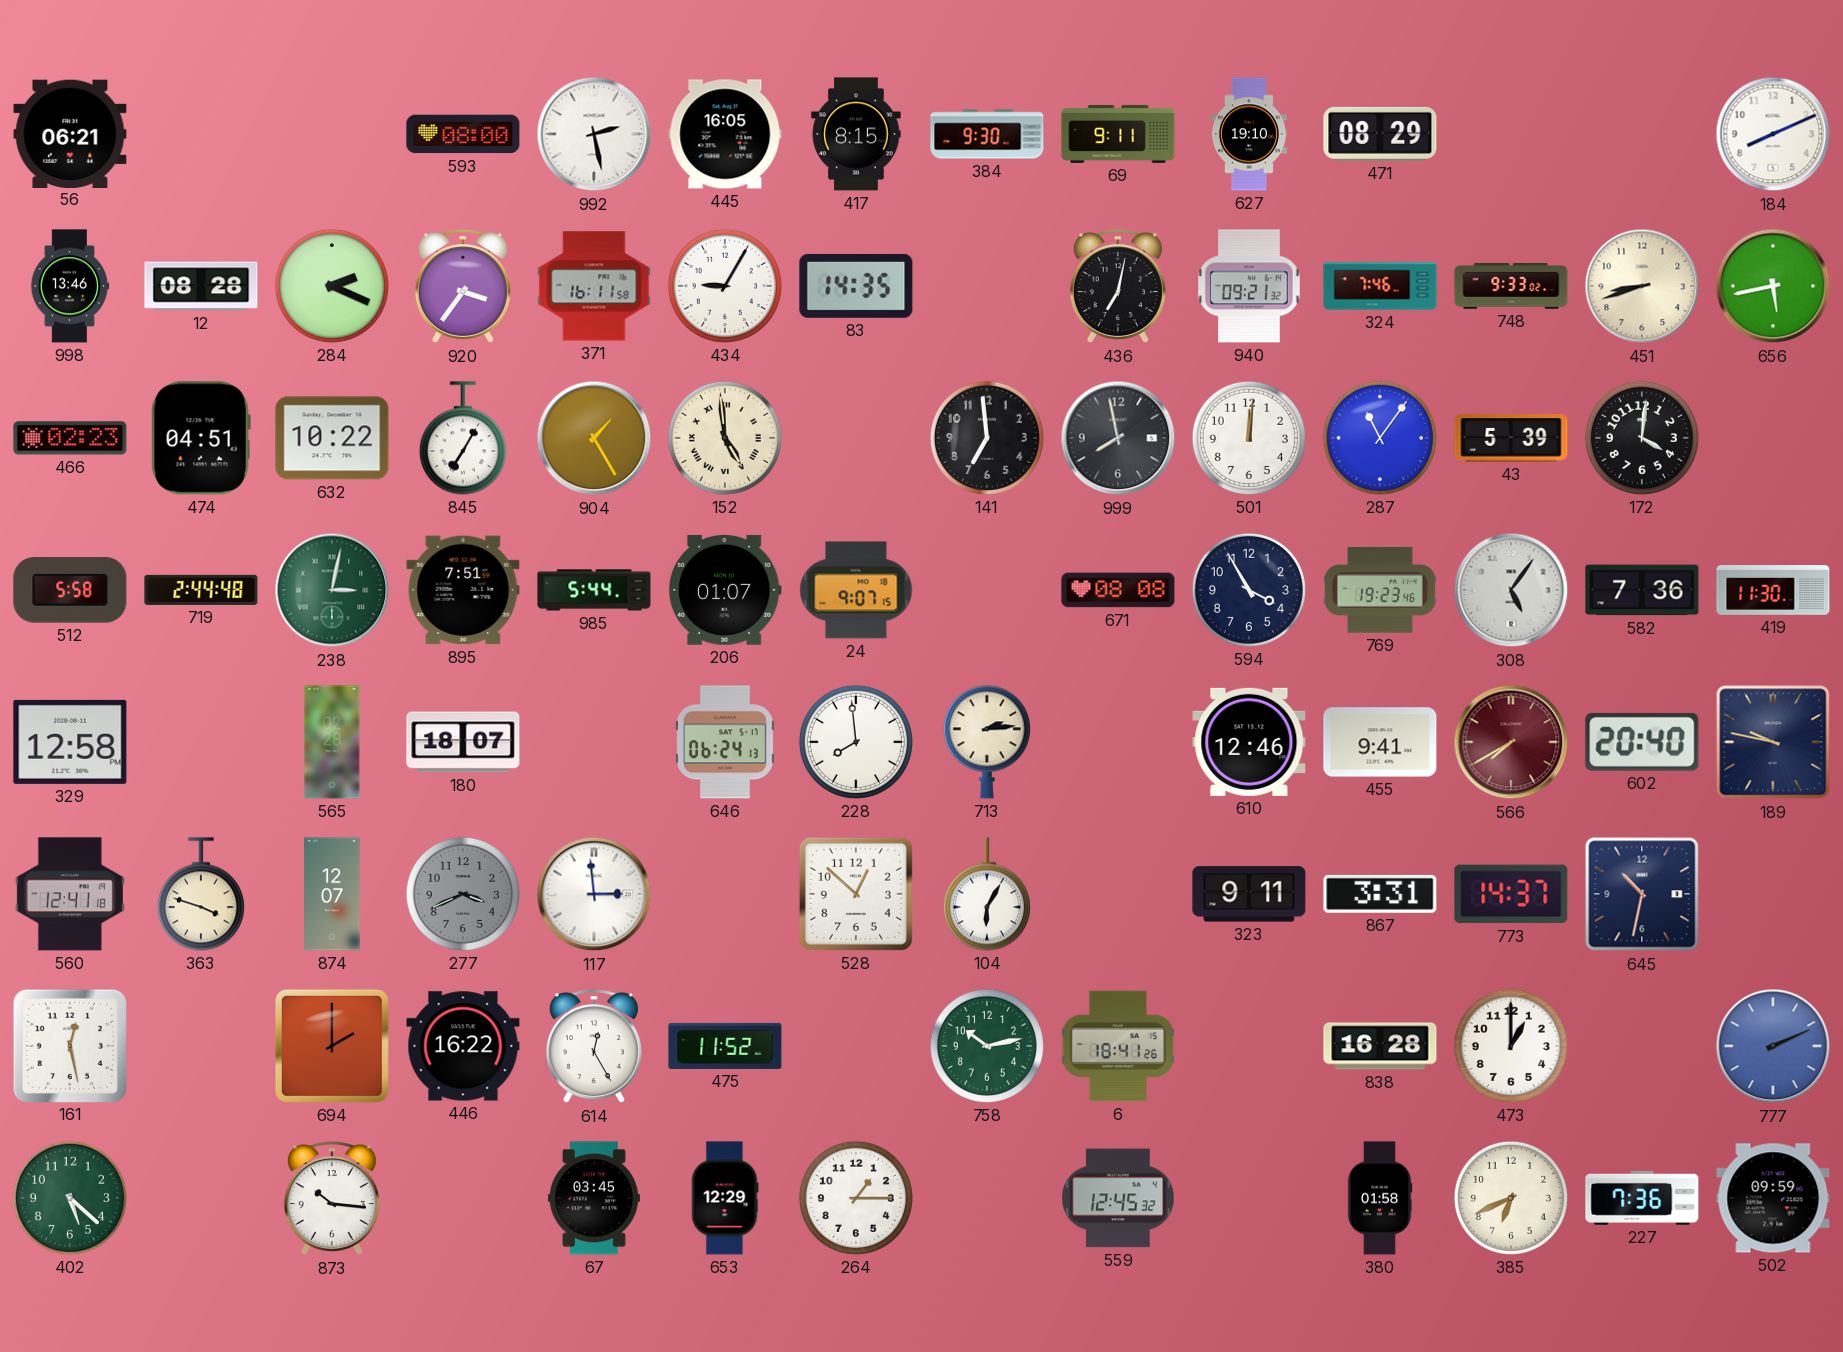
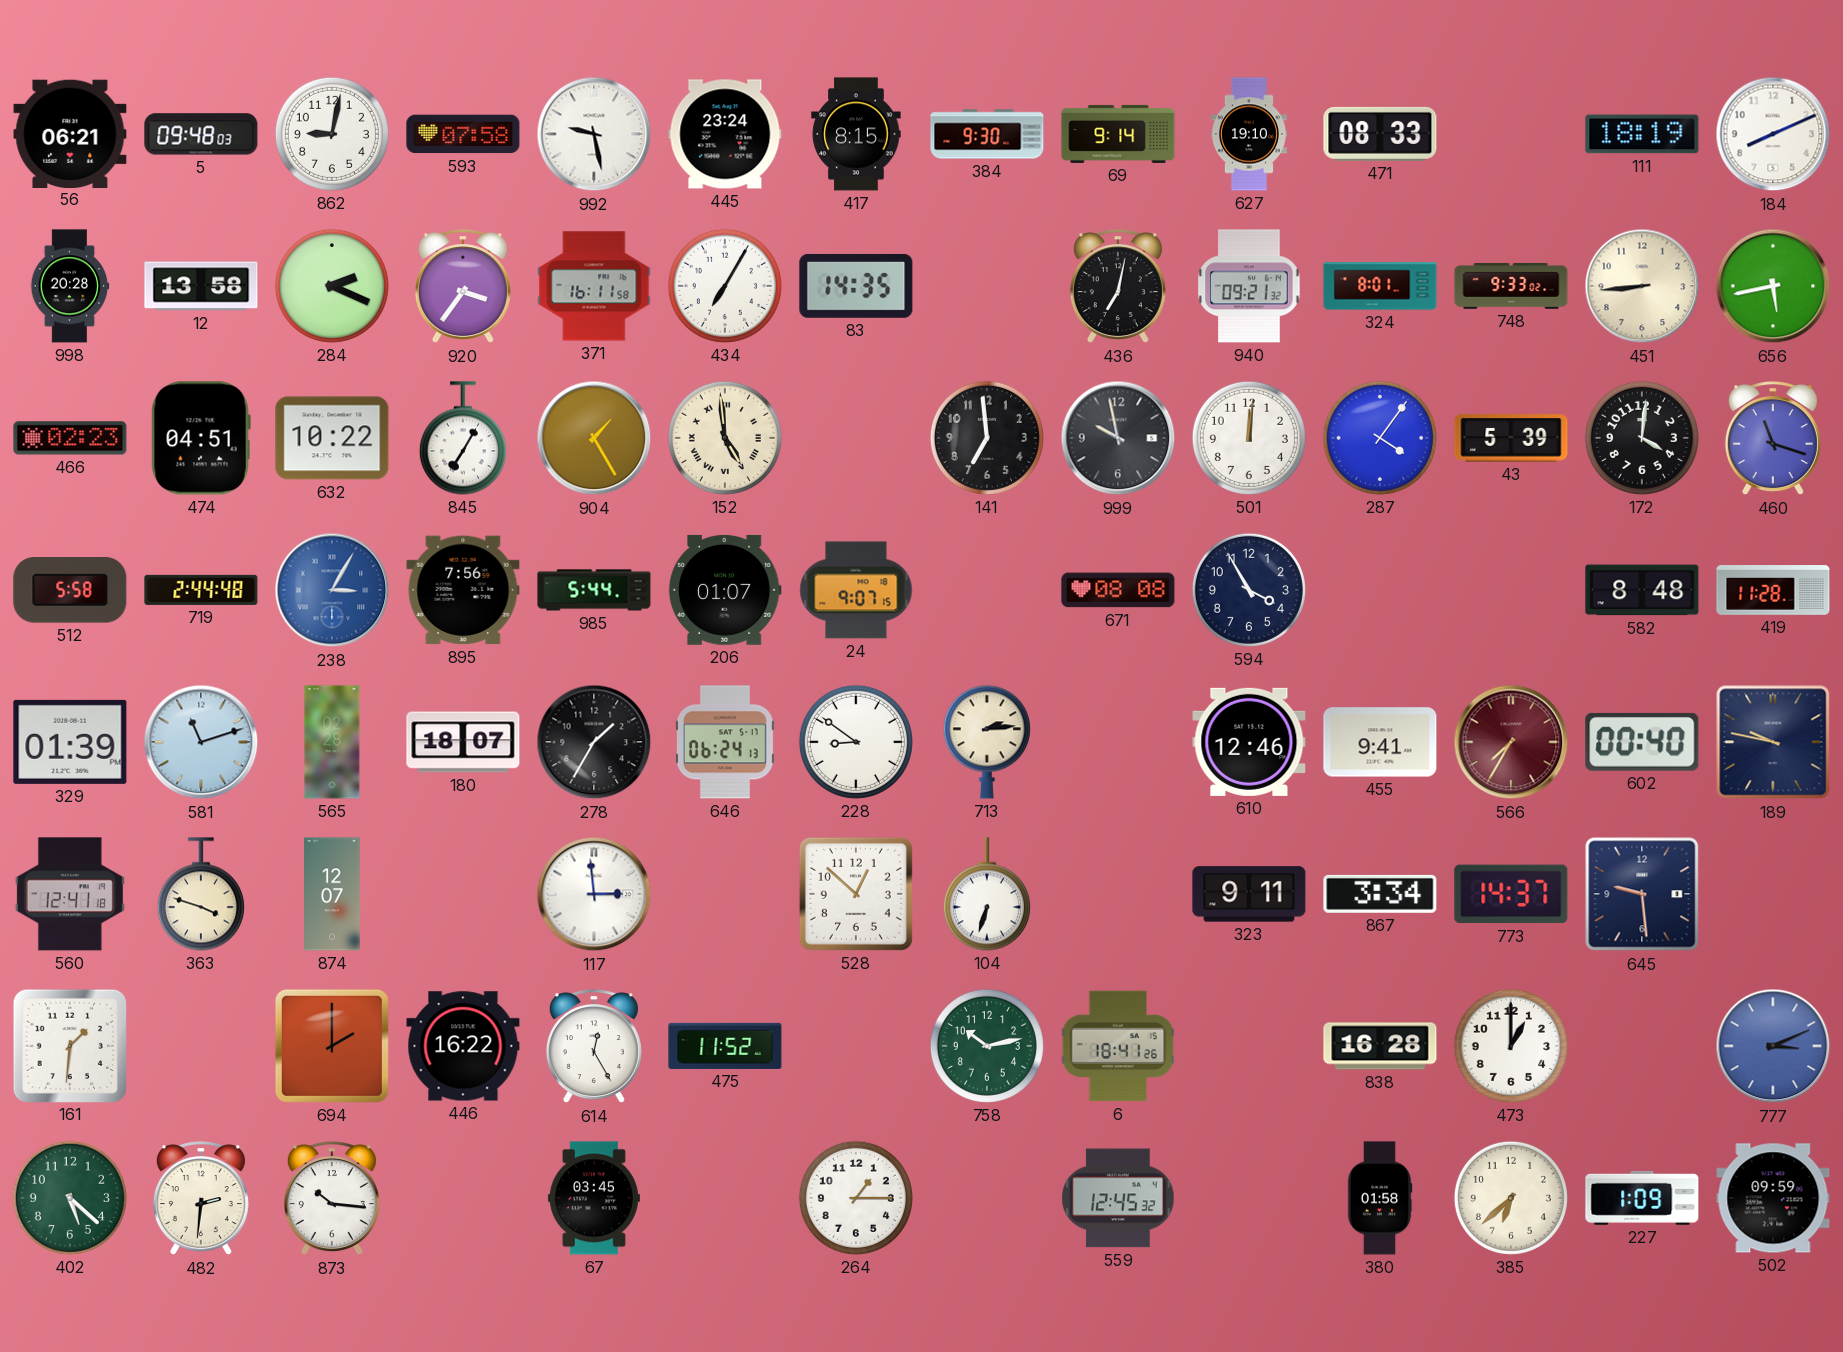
5: none -> 09:48 (201, 134)
862: none -> 9:02 (332, 134)
593: 08:00 -> 07:58 (463, 134)
992: 2:28 -> 9:28 (594, 134)
445: 16:05 -> 23:24 (725, 134)
69: 9:11 -> 9:14 (1118, 134)
471: 08:29 -> 08:33 (1380, 134)
111: none -> 18:19 (1642, 134)
998: 13:46 -> 20:28 (70, 286)
12: 08:28 -> 13:58 (201, 286)
434: 9:05 -> 7:05 (725, 286)
324: 7:46 -> 8:01 (1380, 286)
451: 8:42 -> 8:44 (1642, 286)
999: 7:58 -> 9:58 (1118, 438)
287: 11:06 -> 4:06 (1380, 438)
460: none -> 11:18 (1773, 439)
238: 3:02 -> 3:05 (332, 590)
238 dial: green -> blue (332, 590)
895: 7:51 -> 7:56 (463, 590)
769: 19:23 -> none (1380, 591)
308: 5:06 -> none (1511, 590)
582: 7:36 -> 8:48 (1642, 590)
419: 11:30 -> 11:28 (1773, 590)
329: 12:58 -> 01:39 (70, 742)
581: none -> 11:12 (201, 742)
278: none -> 1:35 (594, 742)
228: 7:59 -> 8:51 (856, 742)
566: 7:40 -> 7:35 (1511, 742)
602: 20:40 -> 00:40 (1642, 742)
277: 3:41 -> none (463, 894)
104: 6:05 -> 6:33 (987, 894)
867: 3:31 -> 3:34 (1380, 894)
645: 10:32 -> 9:29 (1642, 894)
161: 12:28 -> 1:31 (69, 1045)
777: 2:11 -> 3:11 (1773, 1046)
482: none -> 2:31 (201, 1199)
653: 12:29 -> none (725, 1198)
385: 6:41 -> 6:38 (1511, 1198)
227: 7:36 -> 1:09 (1642, 1198)
